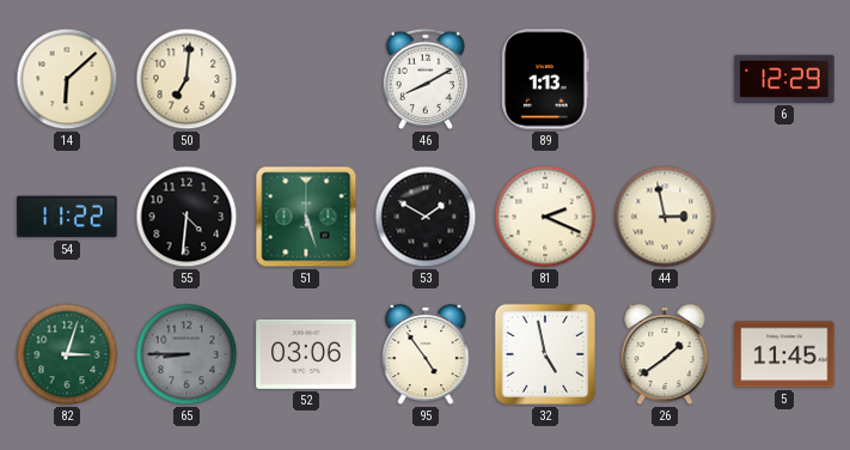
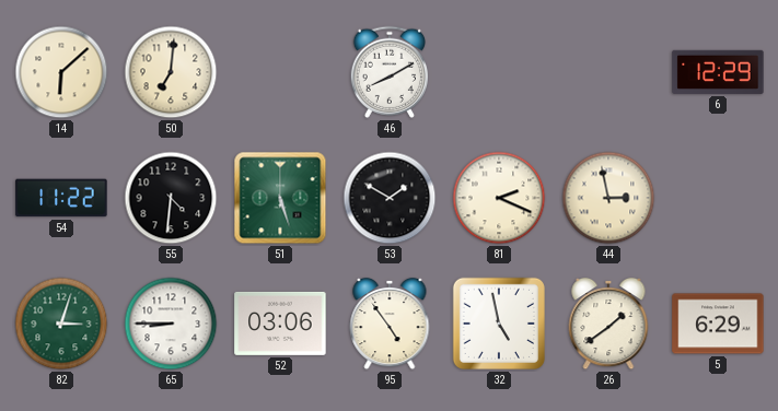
89: 1:13 -> none (545, 79)
65 dial: grey -> white (171, 324)
5: 11:45 -> 6:29 (718, 324)
